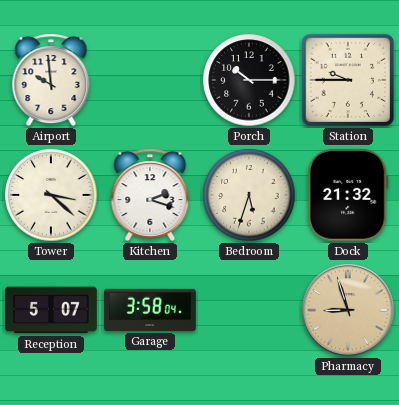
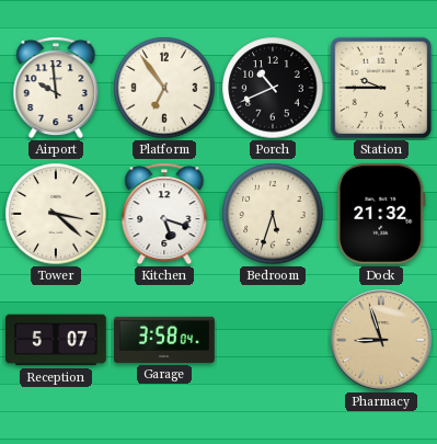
Platform: none -> 6:54 (164, 88)
Porch: 10:15 -> 10:41 (273, 88)
Kitchen: 2:18 -> 5:18 (164, 214)
